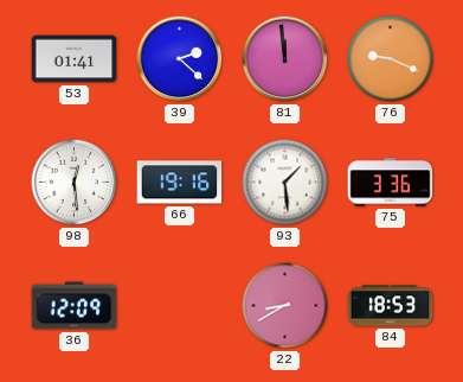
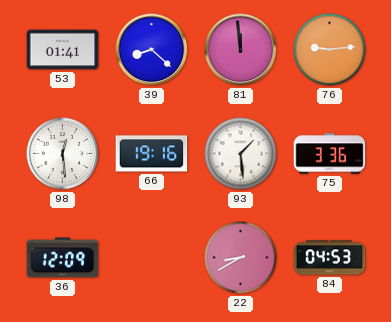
39: 2:22 -> 8:22 (152, 50)
76: 9:19 -> 9:14 (330, 50)
84: 18:53 -> 04:53 (330, 258)
